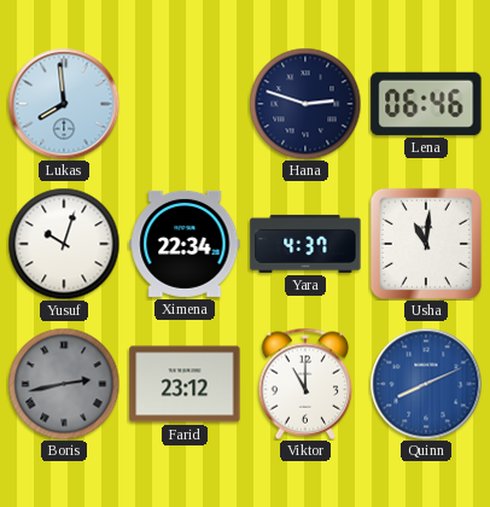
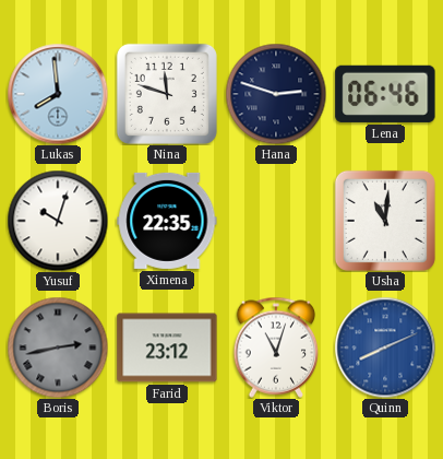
Nina: none -> 11:48 (167, 94)
Ximena: 22:34 -> 22:35 (167, 221)
Yara: 4:37 -> none (305, 244)
Viktor: 11:00 -> 11:03 (276, 348)
